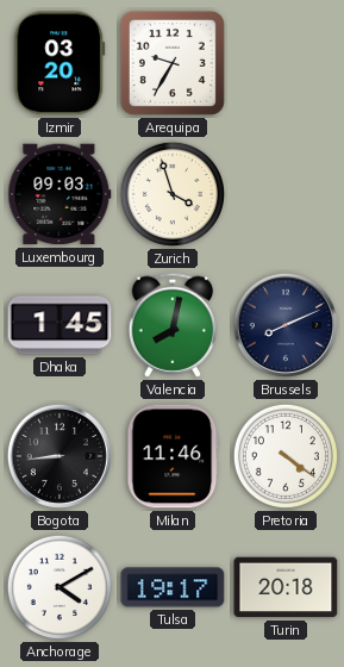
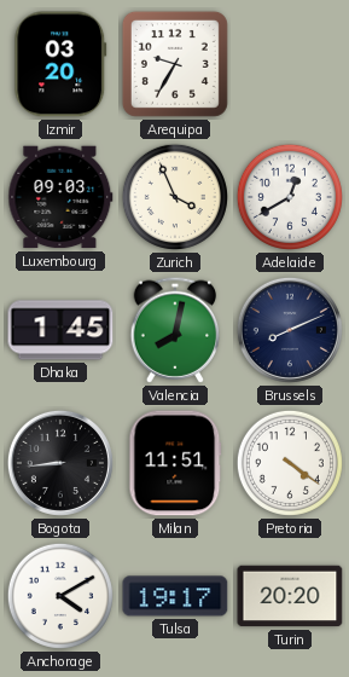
Zurich: 3:57 -> 3:56 (175, 197)
Adelaide: none -> 12:40 (290, 197)
Milan: 11:46 -> 11:51 (175, 463)
Turin: 20:18 -> 20:20 (290, 596)
